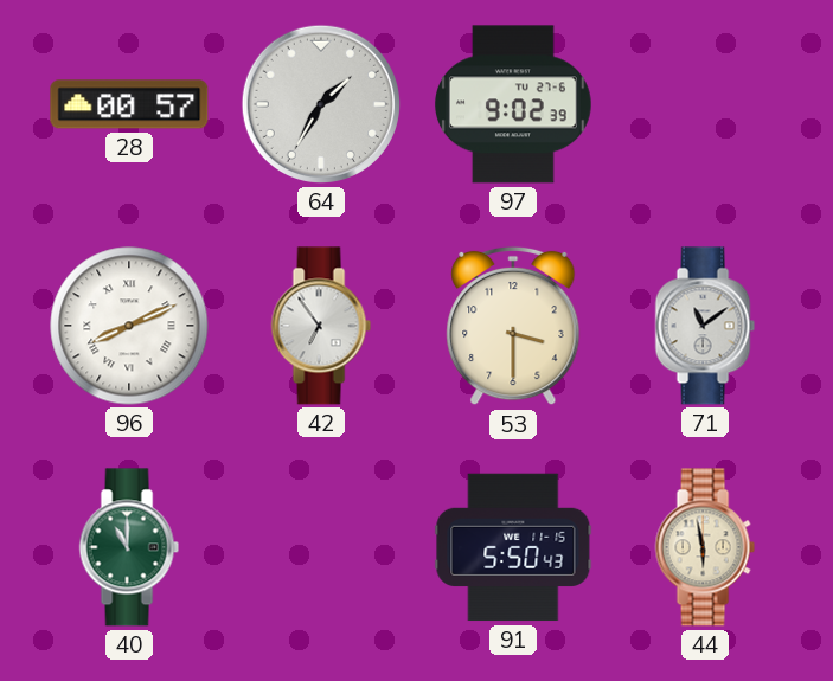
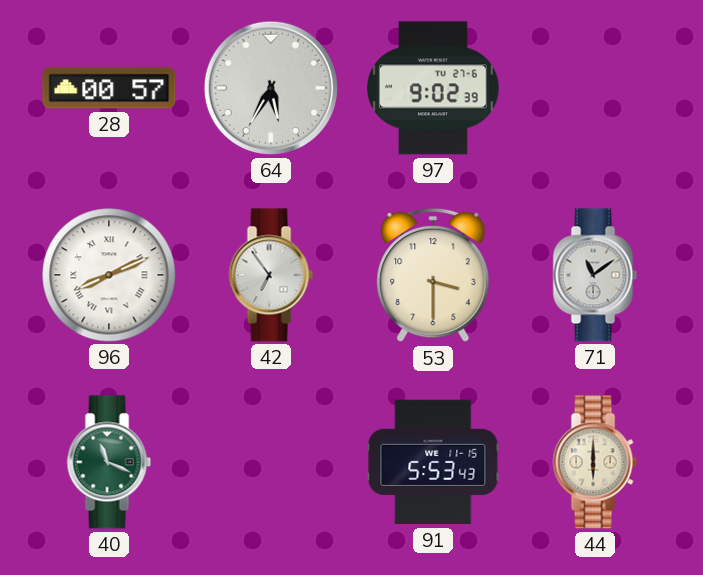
64: 1:35 -> 5:35 (271, 88)
40: 11:00 -> 11:19 (109, 462)
91: 5:50 -> 5:53 (433, 462)
44: 5:58 -> 6:00 (595, 462)
